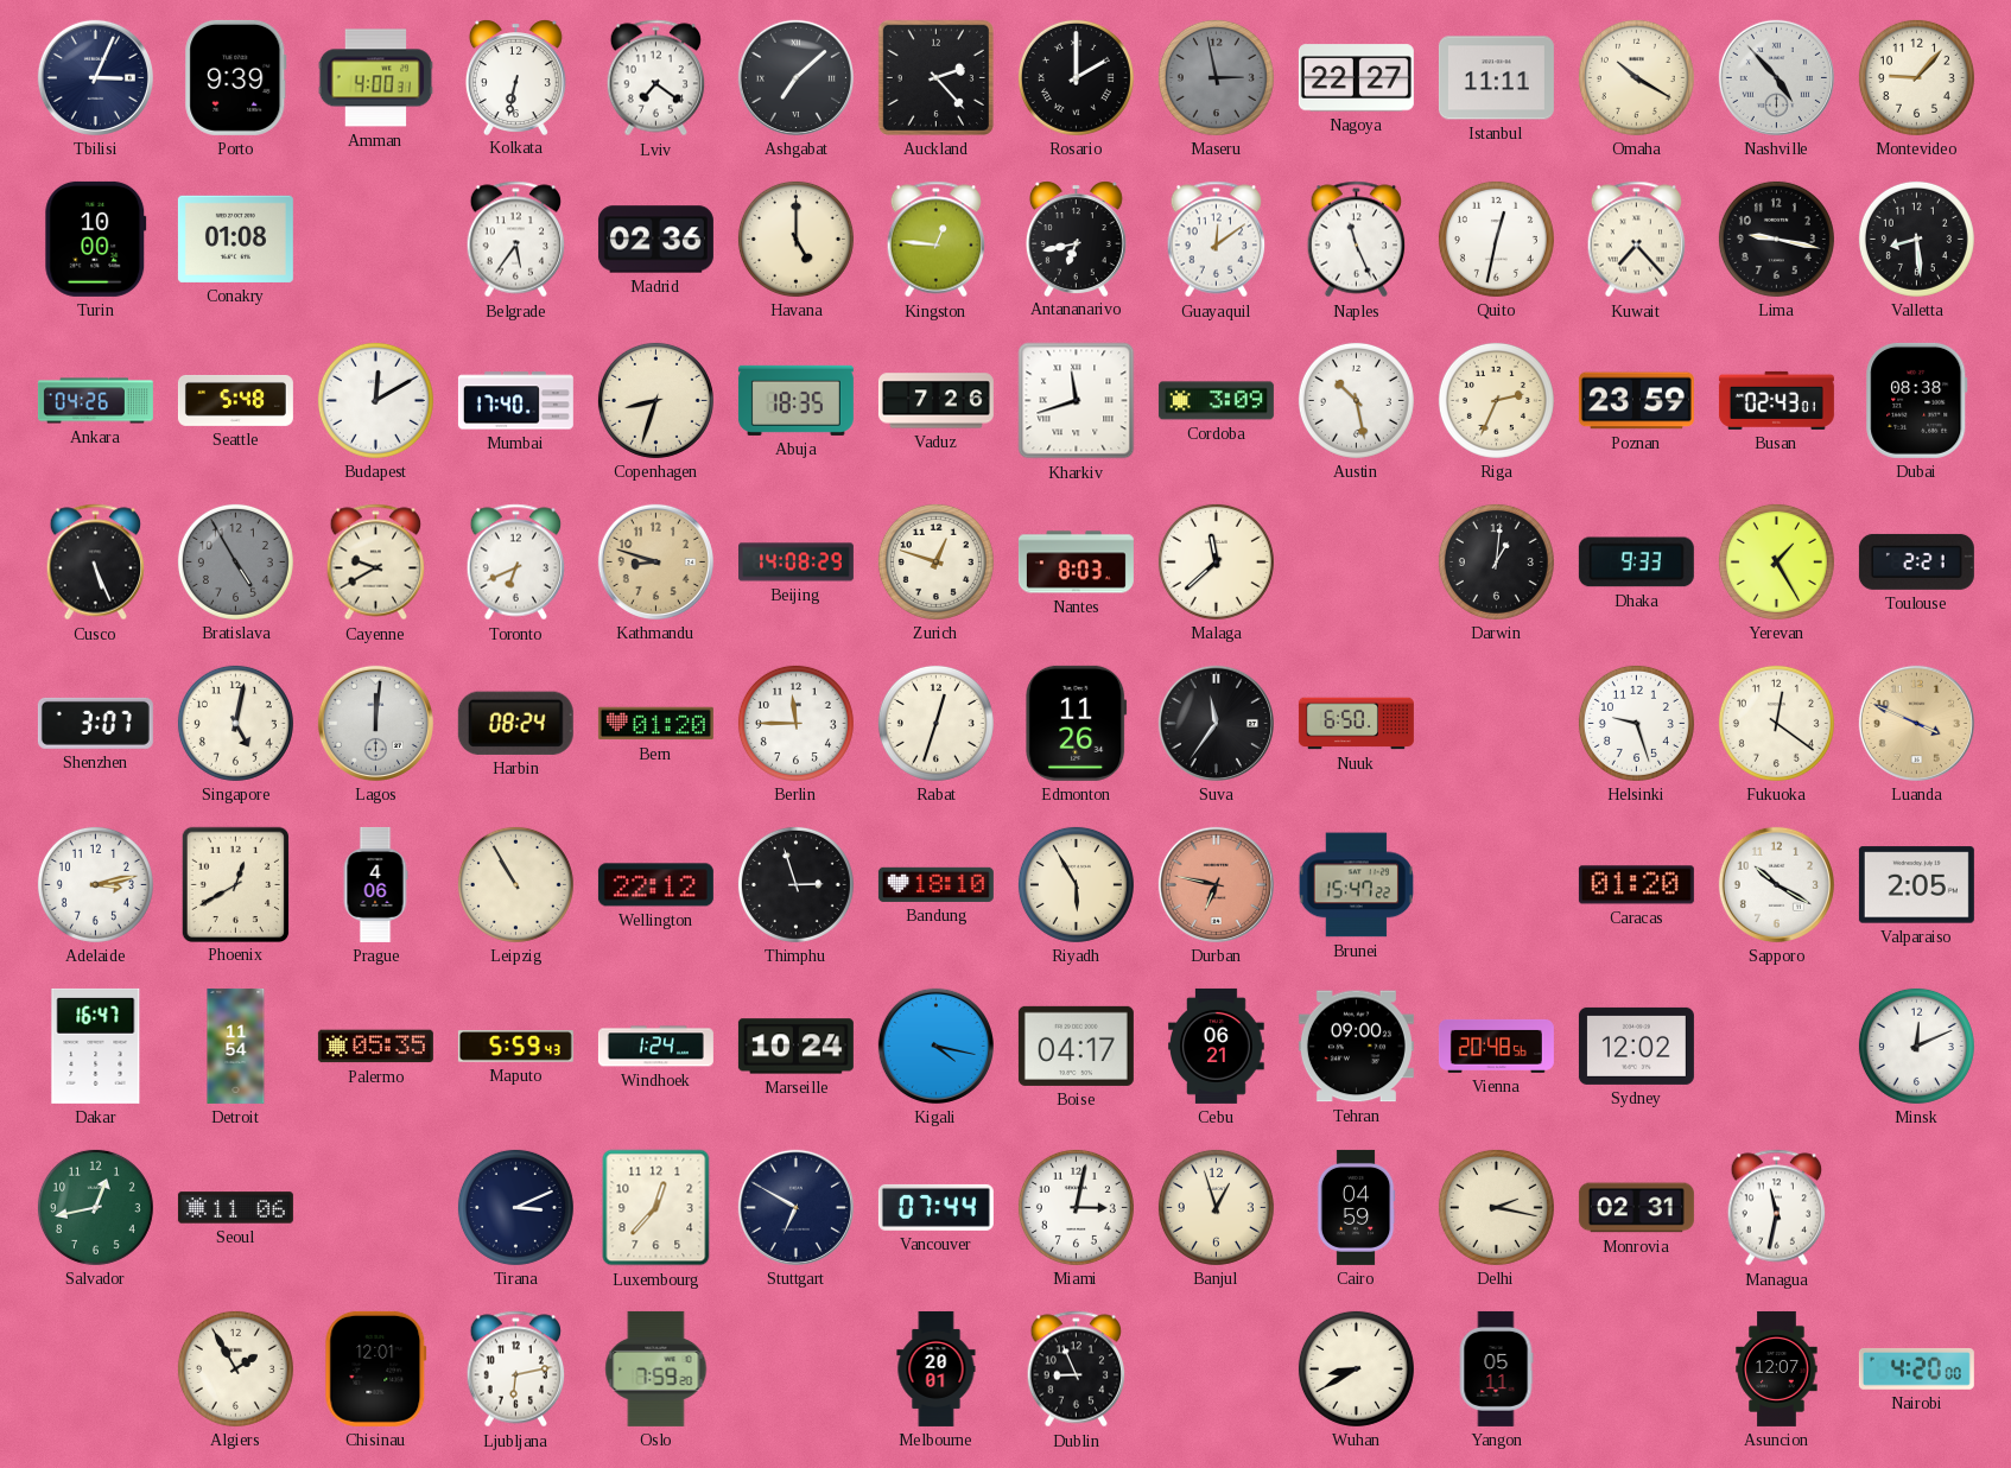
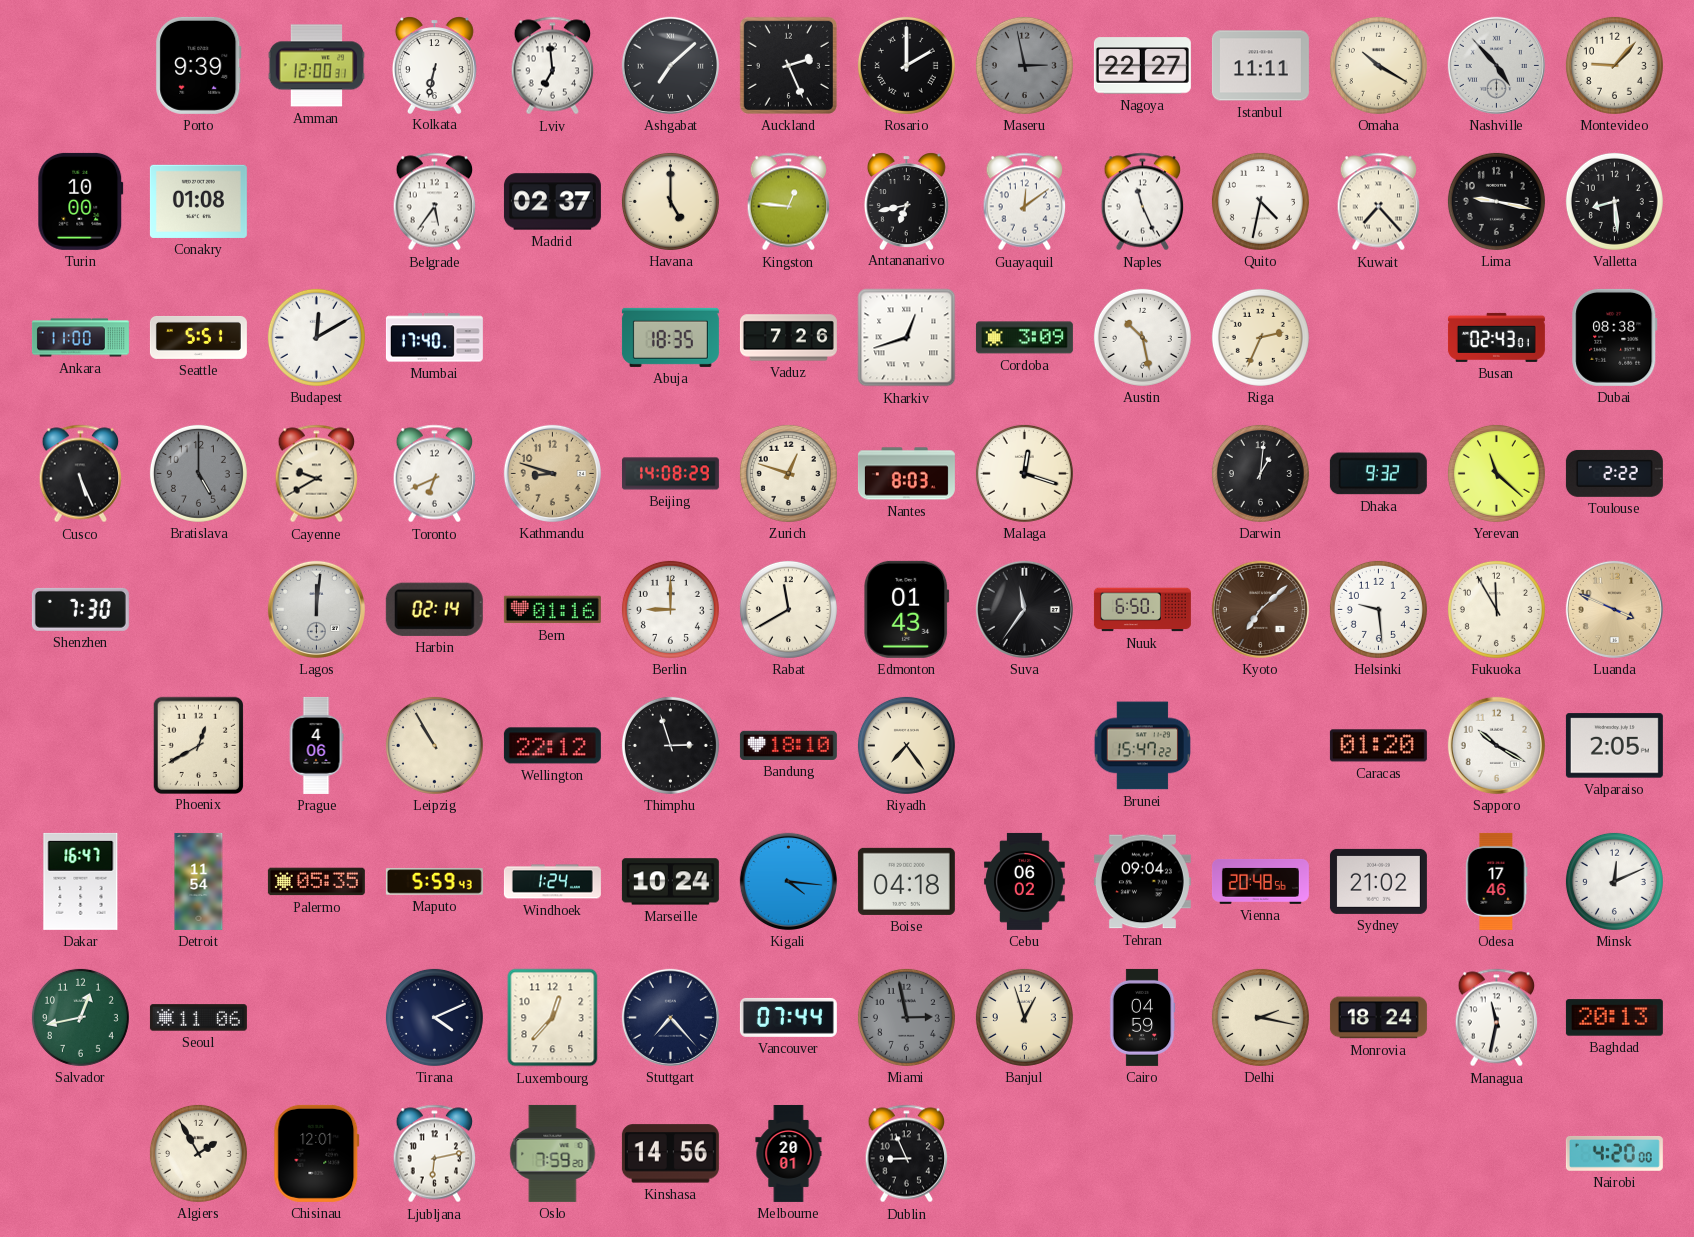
Tbilisi: 3:04 -> none (95, 77)
Amman: 4:00 -> 12:00 (317, 66)
Lviv: 7:21 -> 6:59 (553, 66)
Auckland: 2:23 -> 2:26 (788, 65)
Madrid: 02:36 -> 02:37 (552, 202)
Quito: 12:32 -> 4:32 (1260, 201)
Ankara: 04:26 -> 11:00 (80, 338)
Seattle: 5:48 -> 5:51 (198, 337)
Copenhagen: 8:33 -> none (655, 400)
Kharkiv: 11:42 -> 12:42 (907, 338)
Poznan: 23:59 -> none (1636, 401)
Bratislava: 4:55 -> 5:00 (198, 473)
Malaga: 11:38 -> 12:18 (1024, 473)
Dhaka: 9:33 -> 9:32 (1378, 474)
Yerevan: 1:25 -> 11:22 (1496, 473)
Toulouse: 2:21 -> 2:22 (1614, 473)
Shenzhen: 3:07 -> 7:30 (80, 609)
Singapore: 5:02 -> none (235, 723)
Harbin: 08:24 -> 02:14 (434, 609)
Bern: 01:20 -> 01:16 (552, 610)
Berlin: 11:45 -> 9:00 (670, 609)
Rabat: 12:33 -> 11:40 (788, 609)
Edmonton: 11:26 -> 01:43 (907, 609)
Kyoto: none -> 7:08 (1260, 609)
Helsinki: 9:27 -> 9:29 (1378, 609)
Fukuoka: 12:21 -> 11:55 (1496, 609)
Adelaide: 3:13 -> none (95, 884)
Riyadh: 5:55 -> 7:24 (906, 745)
Durban: 6:47 -> none (1216, 884)
Kigali: 4:17 -> 4:16 (788, 881)
Boise: 04:17 -> 04:18 (906, 881)
Cebu: 06:21 -> 06:02 (1025, 881)
Tehran: 09:00 -> 09:04 (1142, 882)
Sydney: 12:02 -> 21:02 (1378, 881)
Odesa: none -> 17:46 (1497, 881)
Tirana: 3:11 -> 4:11 (434, 1017)
Stuttgart: 6:50 -> 7:23 (670, 1017)
Miami: 3:02 -> 2:58 (906, 1017)
Miami dial: white -> grey (906, 1017)
Monrovia: 02:31 -> 18:24 (1378, 1018)
Baghdad: none -> 20:13 (1614, 1018)
Kinshasa: none -> 14:56 (670, 1154)
Wuhan: 8:40 -> none (1356, 1368)
Yangon: 05:11 -> none (1496, 1368)
Asuncion: 12:07 -> none (1777, 1368)
